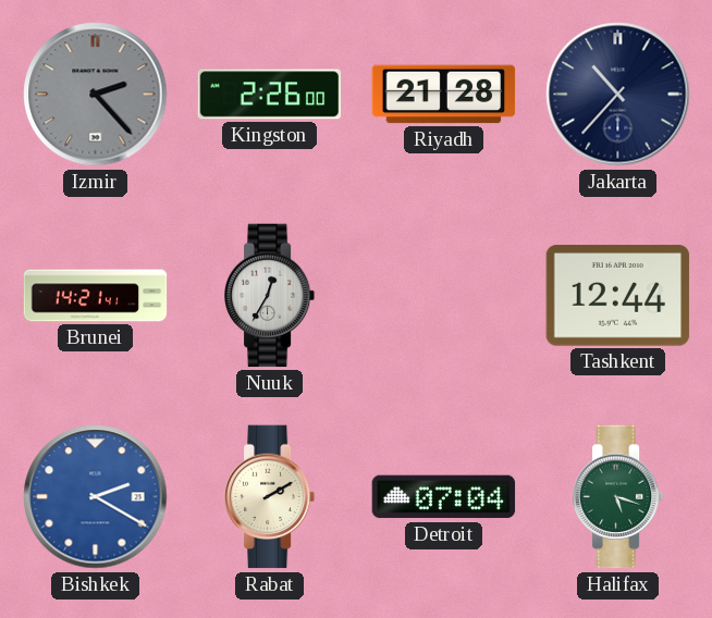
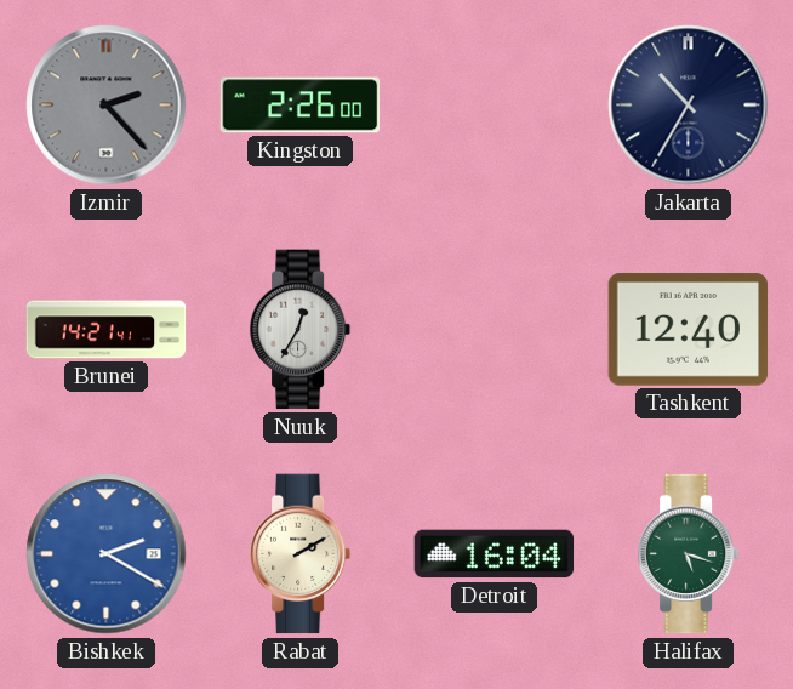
Riyadh: 21:28 -> none (444, 95)
Jakarta: 10:37 -> 10:35 (689, 106)
Tashkent: 12:44 -> 12:40 (689, 330)
Detroit: 07:04 -> 16:04 (495, 554)
